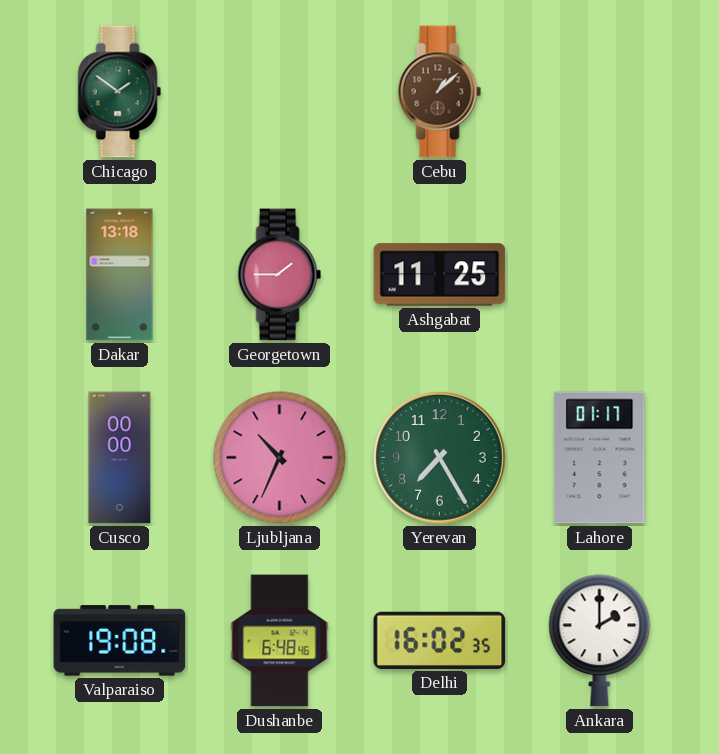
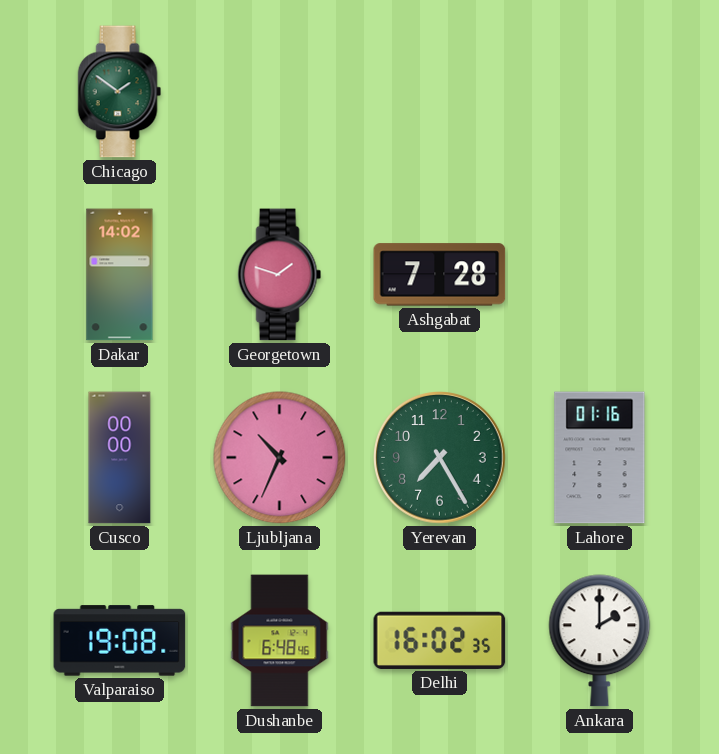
Cebu: 1:08 -> none (440, 92)
Dakar: 13:18 -> 14:02 (120, 275)
Georgetown: 1:45 -> 1:48 (280, 275)
Ashgabat: 11:25 -> 7:28 (440, 275)
Lahore: 01:17 -> 01:16 (600, 458)
